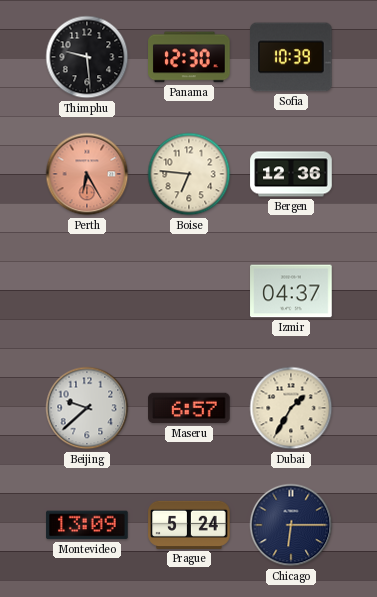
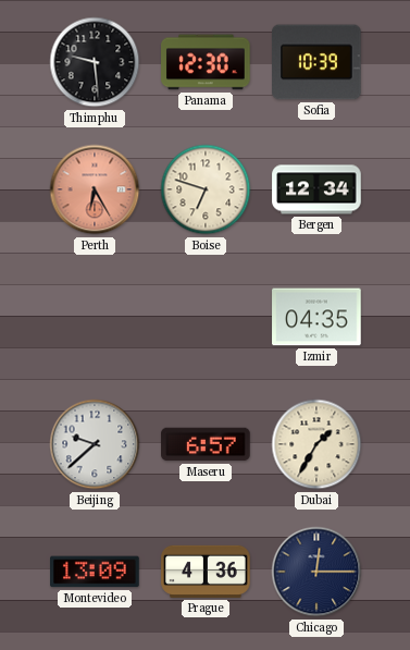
Boise: 6:46 -> 6:48 (206, 189)
Bergen: 12:36 -> 12:34 (316, 189)
Izmir: 04:37 -> 04:35 (316, 317)
Prague: 5:24 -> 4:36 (206, 572)
Chicago: 6:15 -> 12:15 (316, 572)
